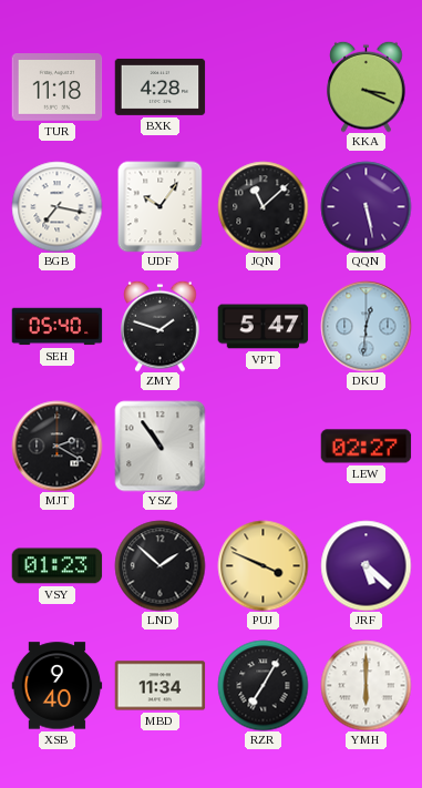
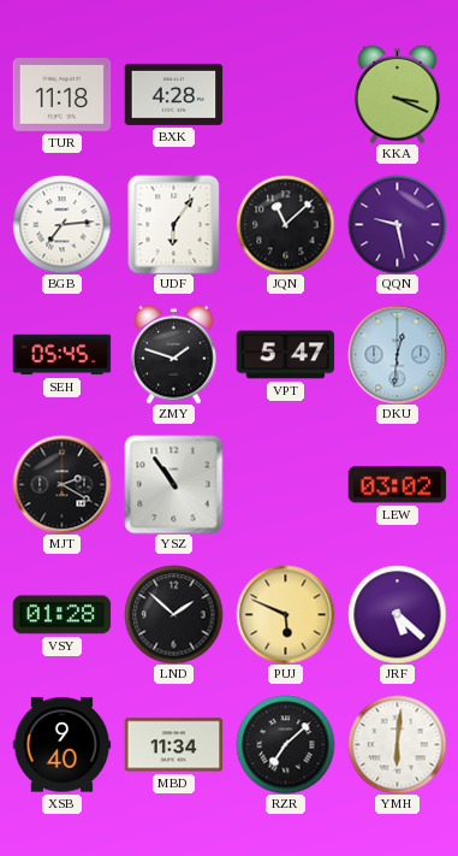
BGB: 7:17 -> 7:14 (61, 224)
UDF: 10:06 -> 6:06 (174, 224)
QQN: 5:28 -> 9:28 (397, 224)
SEH: 05:40 -> 05:45 (61, 355)
LEW: 02:27 -> 03:02 (397, 485)
VSY: 01:23 -> 01:28 (61, 615)
PUJ: 3:49 -> 5:49 (285, 614)
RZR: 7:05 -> 7:08 (285, 744)
YMH: 6:00 -> 6:01 (397, 744)
